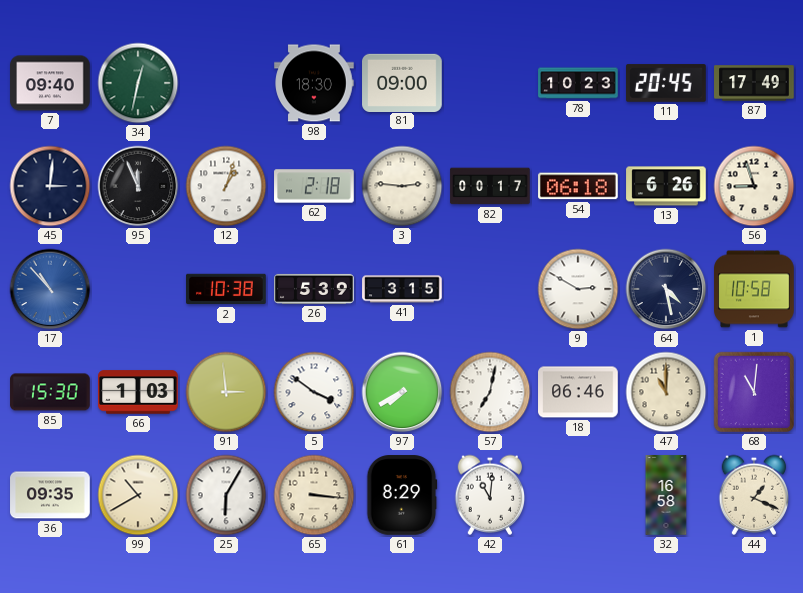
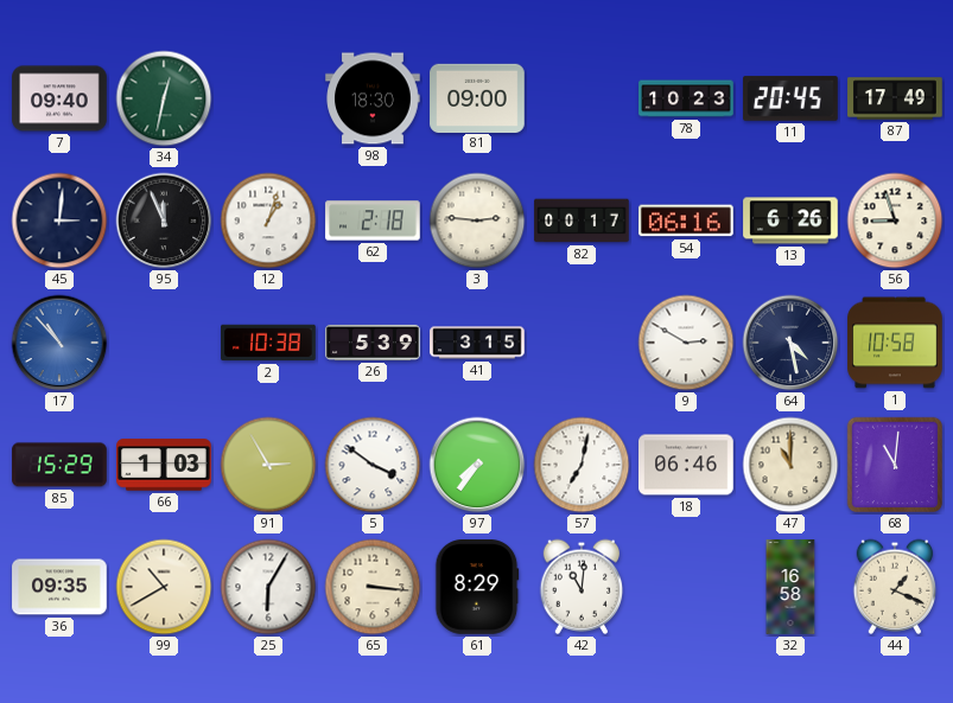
54: 06:18 -> 06:16 (686, 221)
85: 15:30 -> 15:29 (59, 465)
91: 2:59 -> 2:55 (268, 465)
97: 7:40 -> 7:36 (477, 465)
